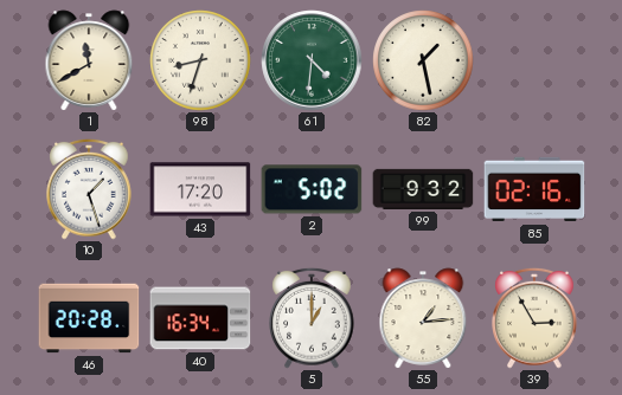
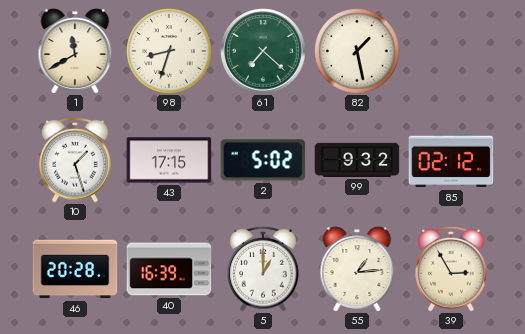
61: 4:31 -> 7:22 (263, 51)
43: 17:20 -> 17:15 (169, 160)
85: 02:16 -> 02:12 (451, 160)
40: 16:34 -> 16:39 (169, 269)
